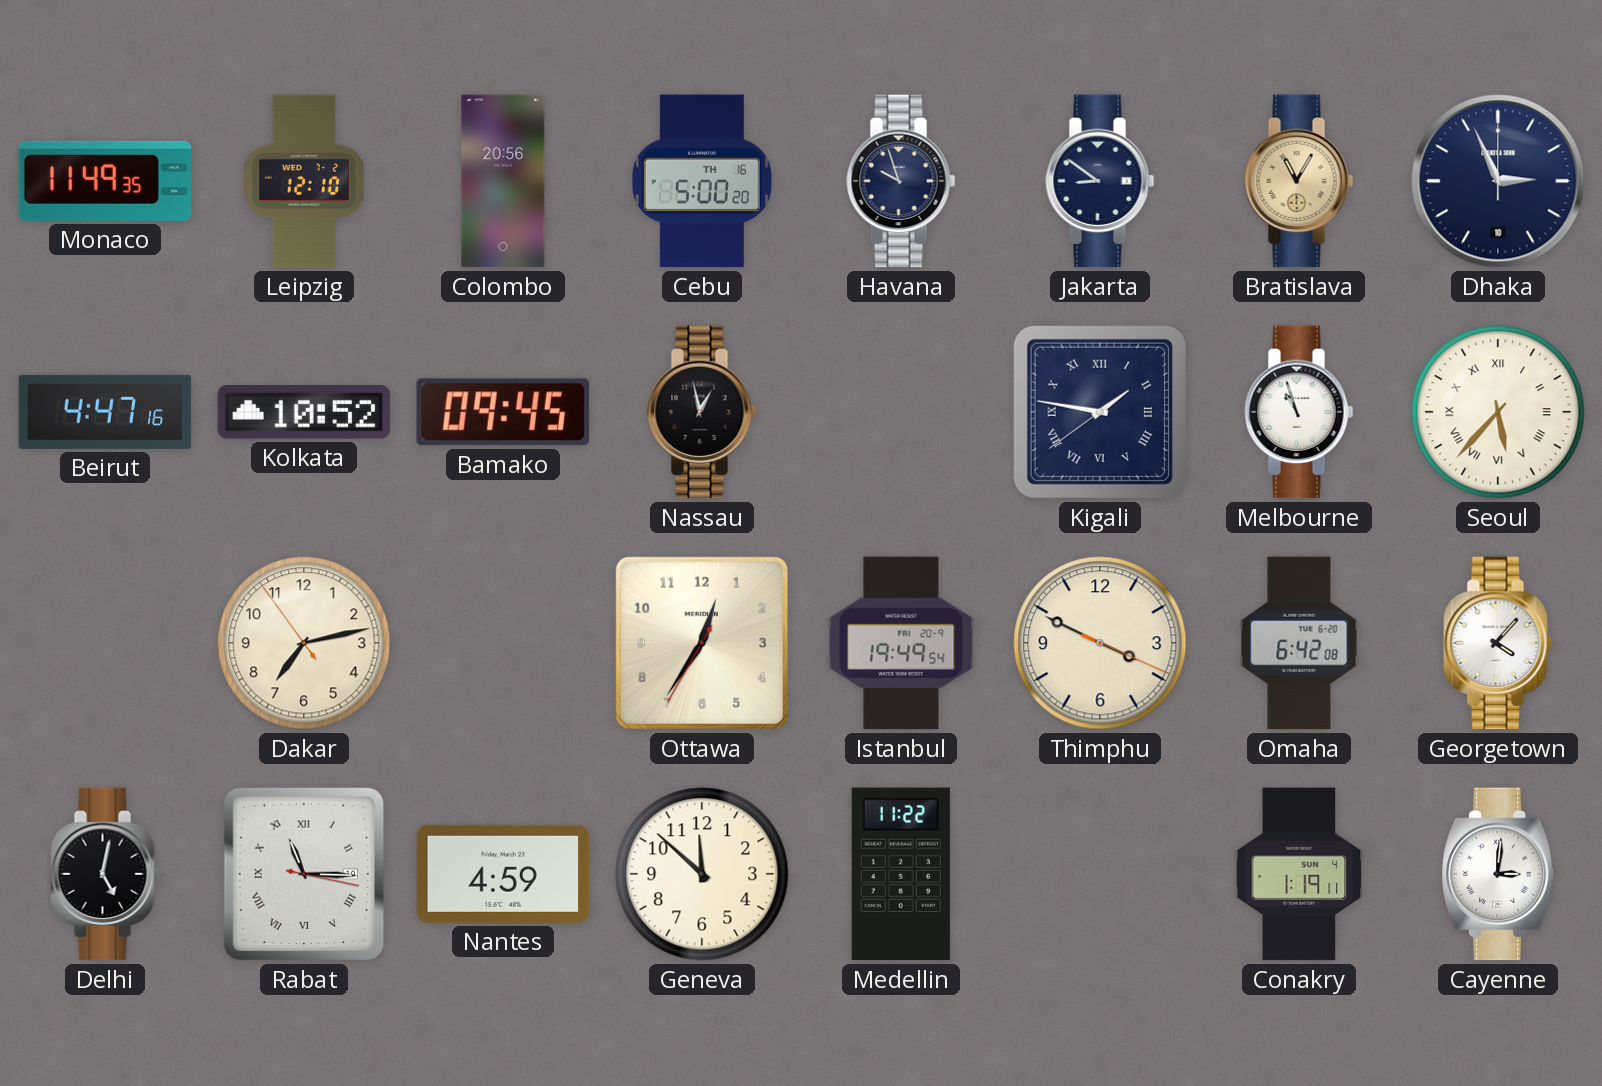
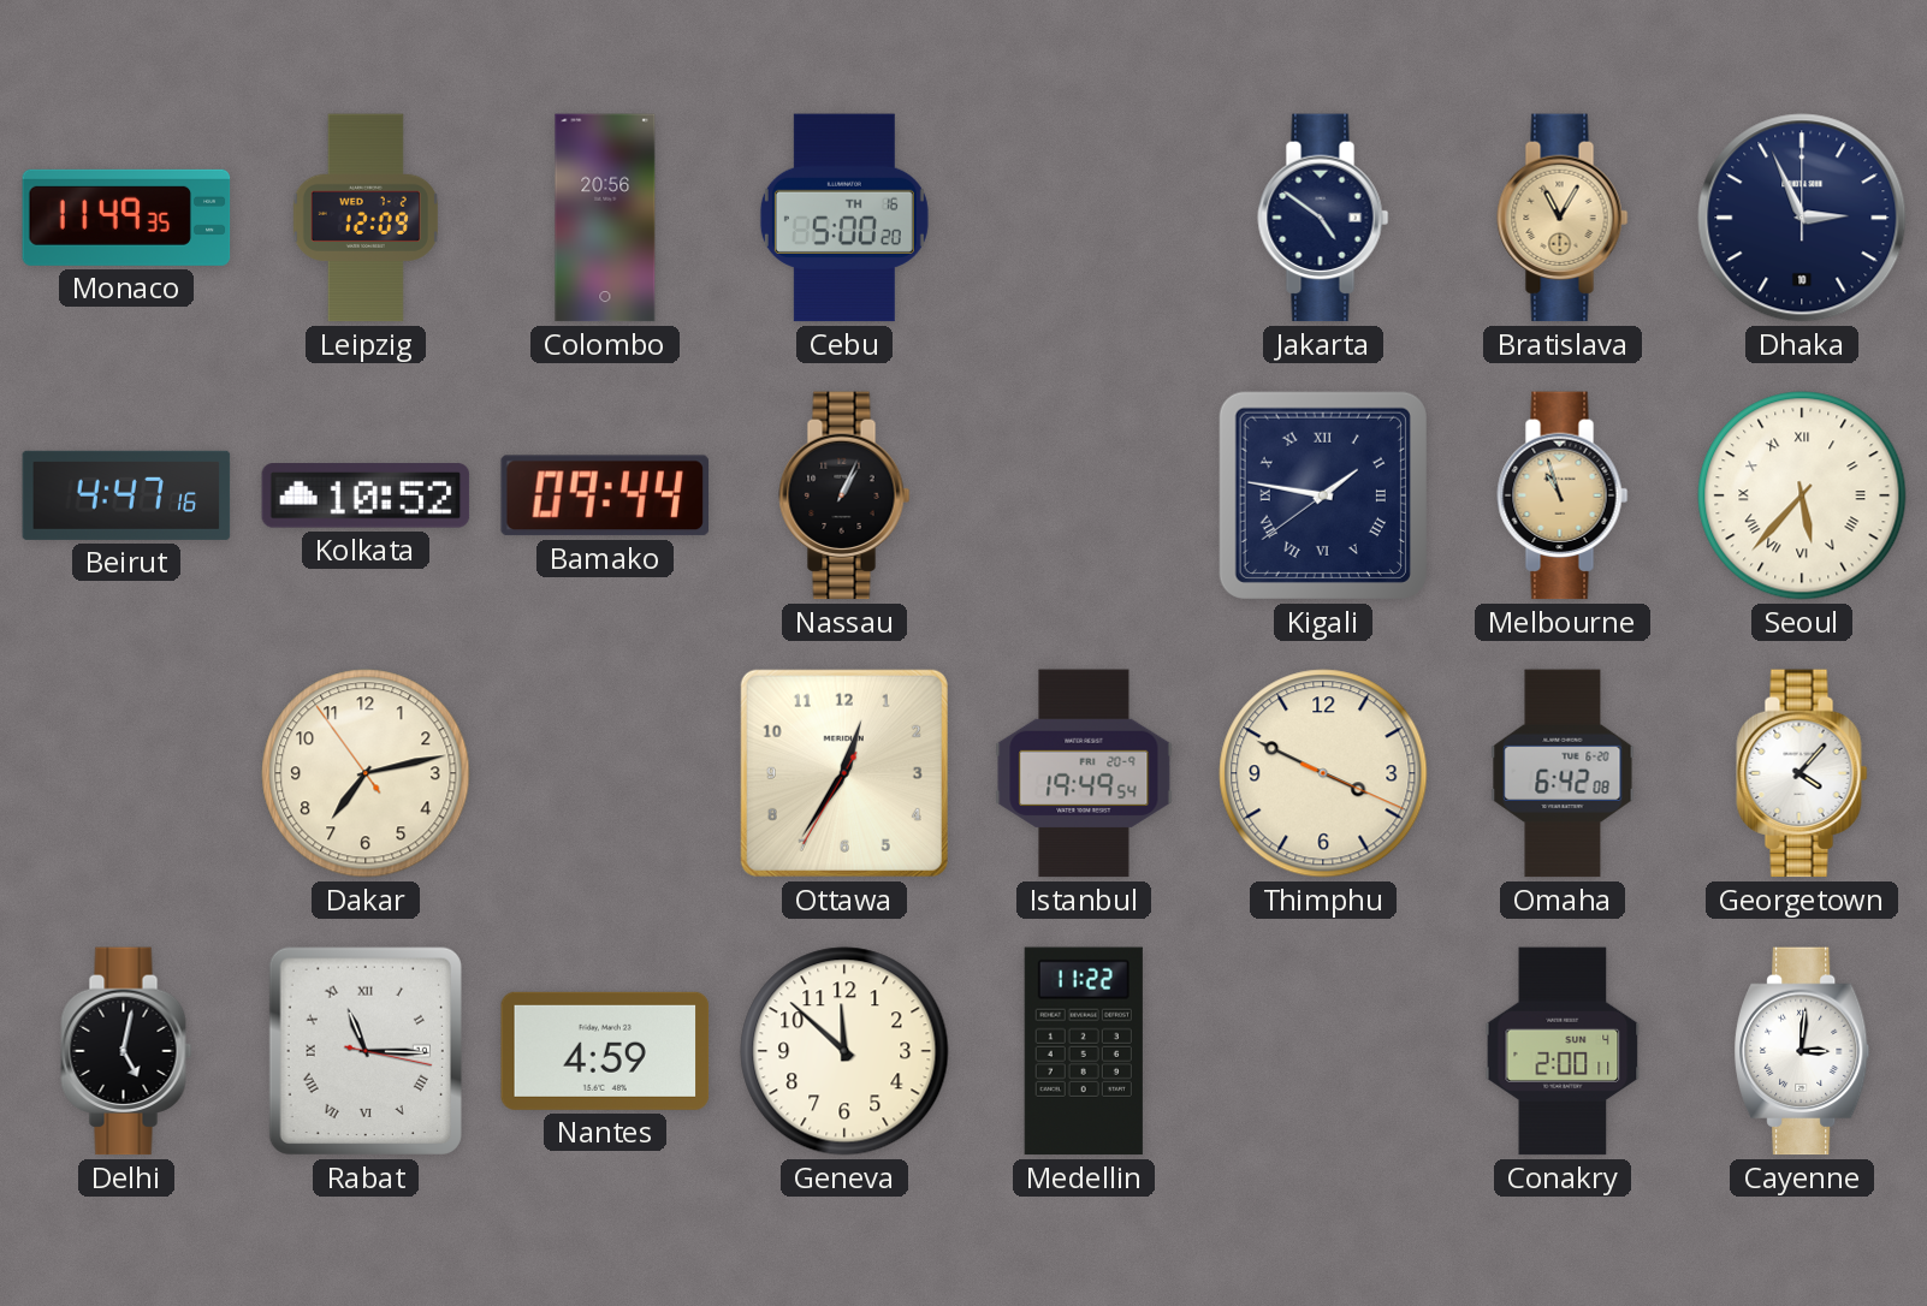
Leipzig: 12:10 -> 12:09 (366, 218)
Havana: 9:57 -> none (901, 181)
Jakarta: 8:51 -> 4:51 (1323, 218)
Bamako: 09:45 -> 09:44 (604, 495)
Nassau: 12:58 -> 1:04 (844, 495)
Melbourne dial: white -> champagne (1563, 495)
Conakry: 1:19 -> 2:00 (1563, 1051)
